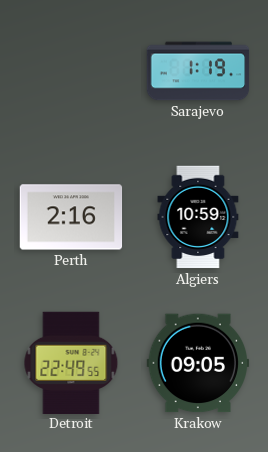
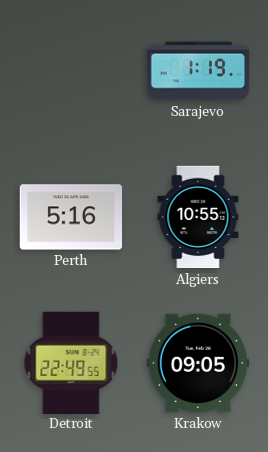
Perth: 2:16 -> 5:16 (71, 217)
Algiers: 10:59 -> 10:55 (198, 217)
